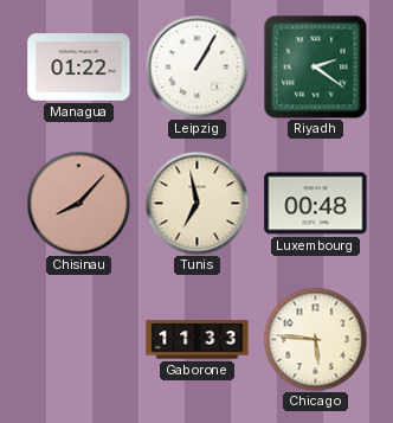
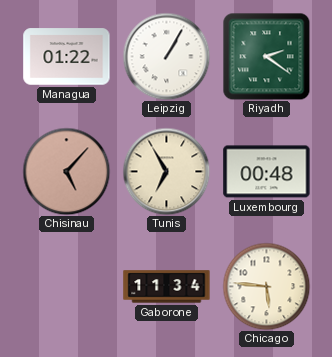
Chisinau: 8:07 -> 5:07 (66, 171)
Tunis: 6:58 -> 6:55 (166, 171)
Gaborone: 11:33 -> 11:34 (167, 287)
